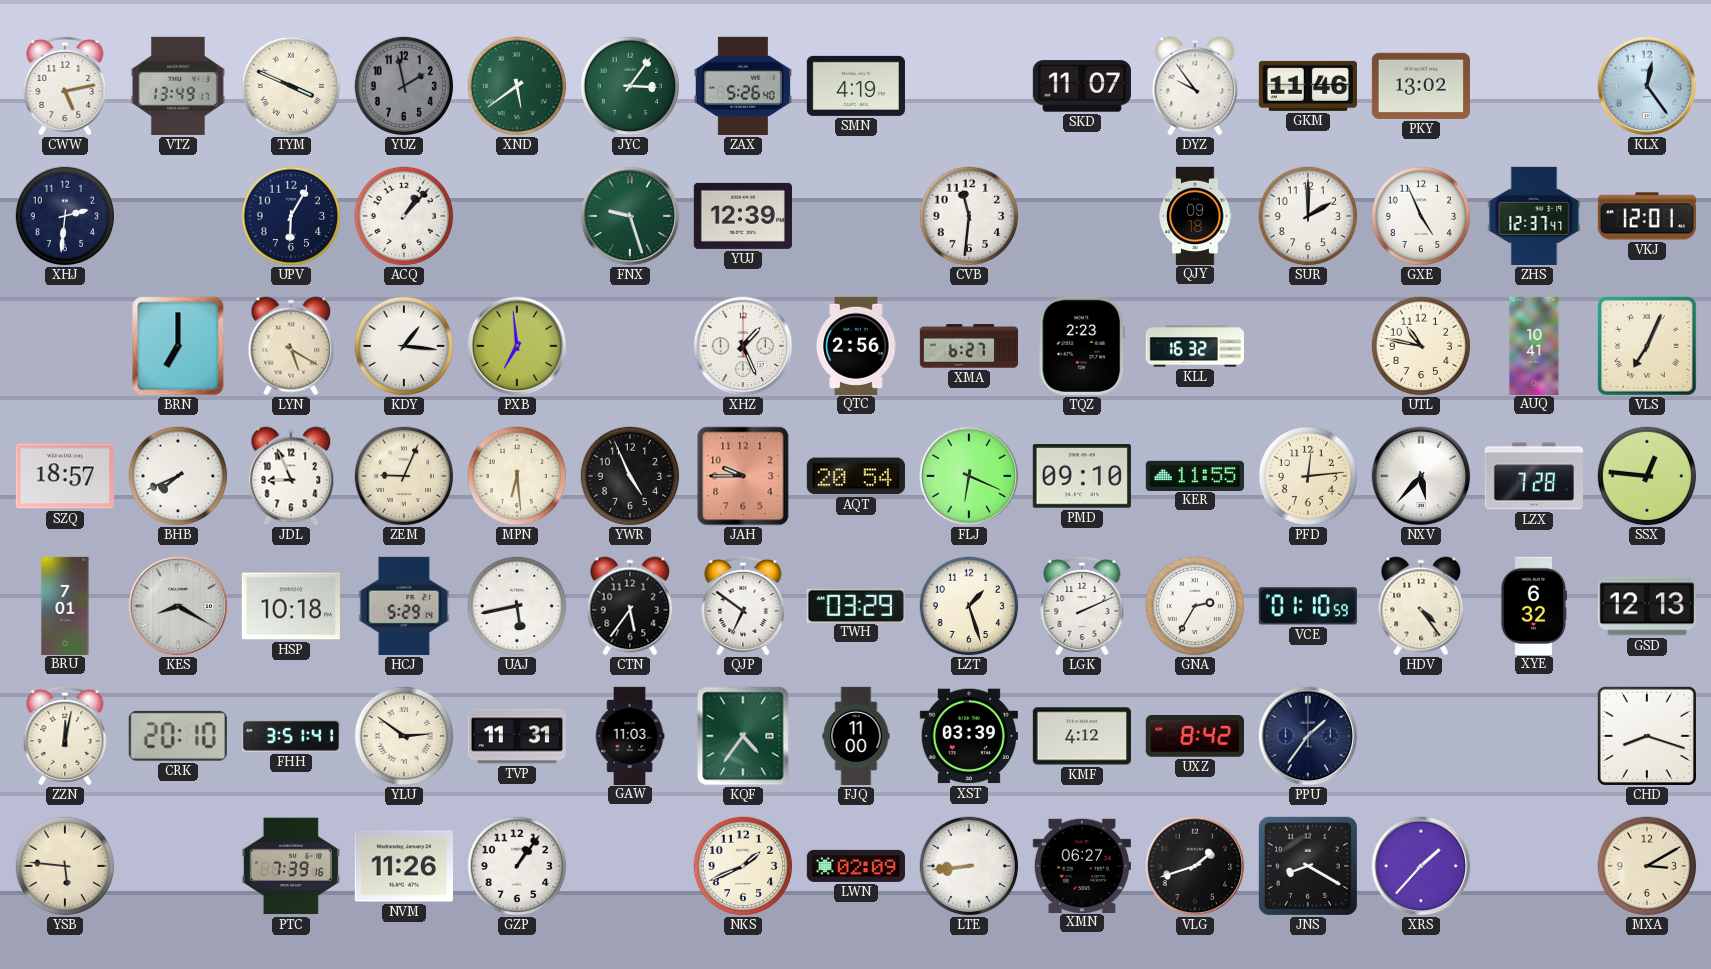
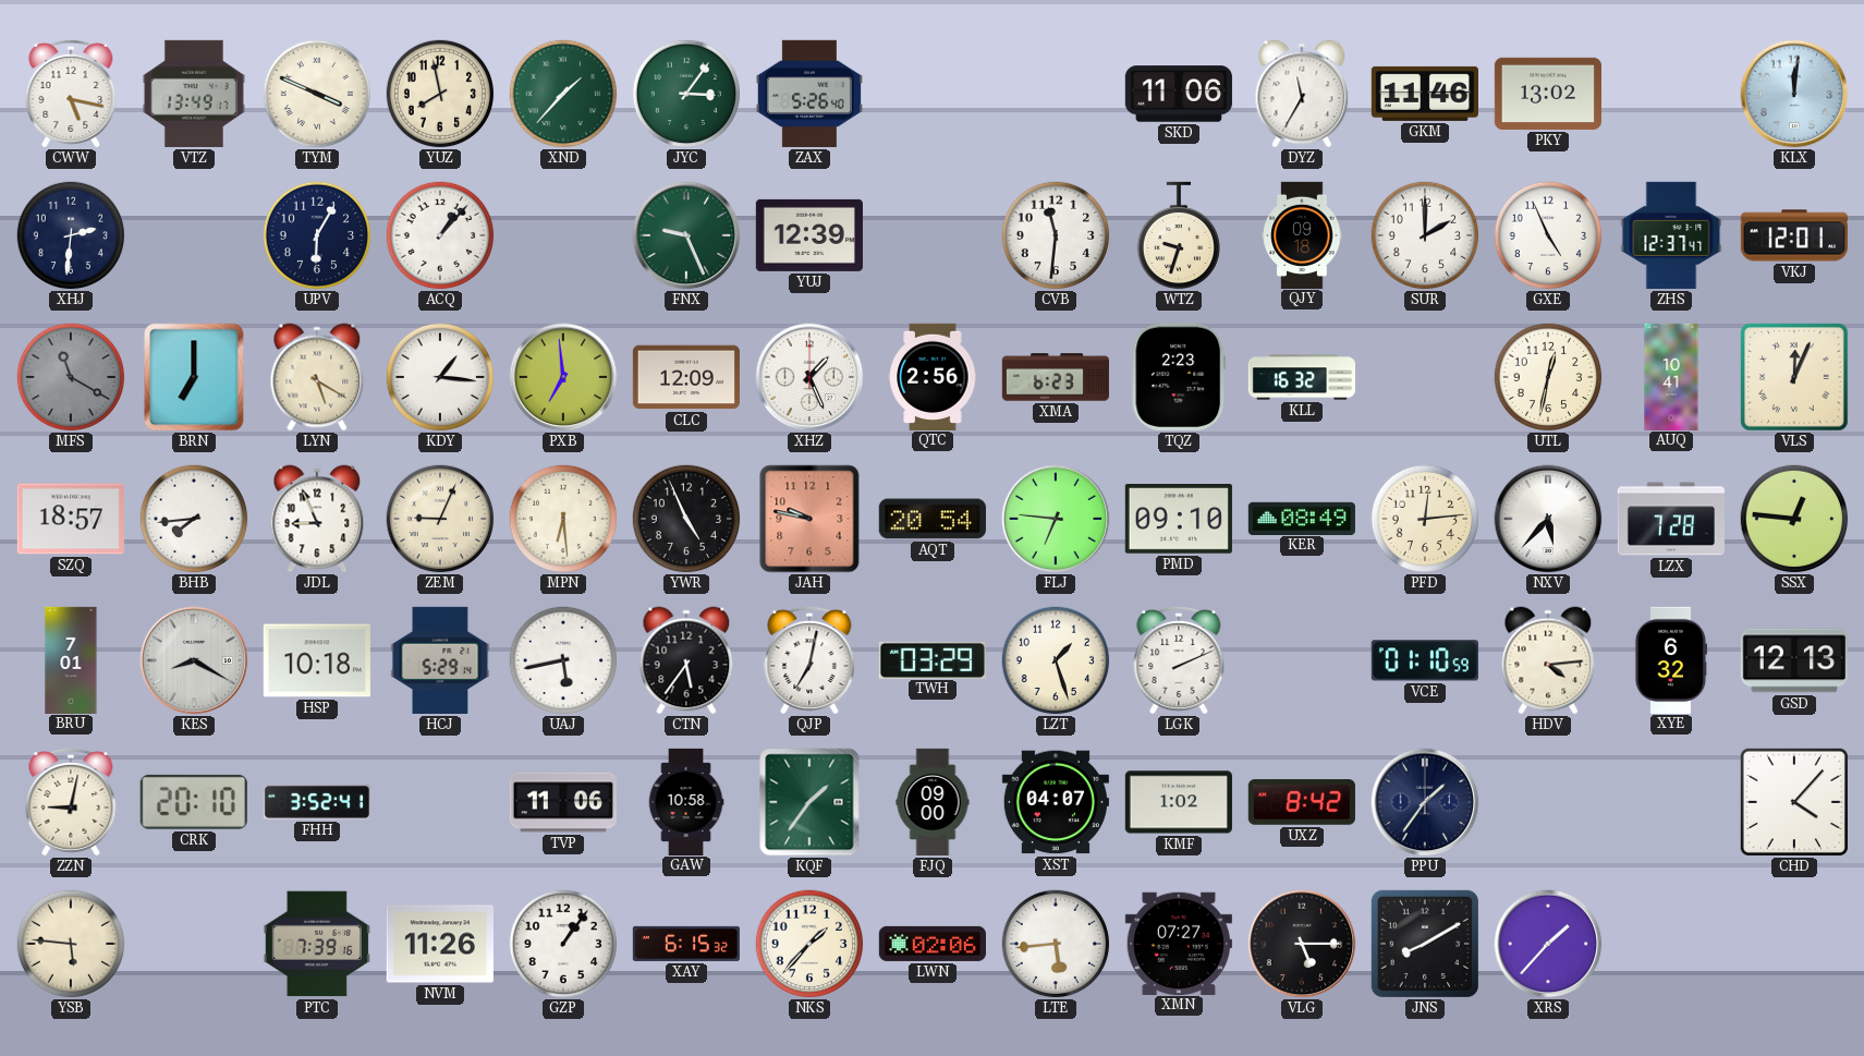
CWW: 5:13 -> 5:17 (71, 94)
YUZ: 1:58 -> 7:58 (440, 94)
YUZ dial: grey -> cream (440, 94)
XND: 5:39 -> 1:37 (563, 94)
SMN: 4:19 -> none (856, 86)
SKD: 11:07 -> 11:06 (1179, 94)
DYZ: 9:54 -> 11:35 (1302, 94)
KLX: 12:24 -> 12:01 (1794, 94)
FNX: 9:27 -> 9:26 (686, 235)
WTZ: none -> 9:33 (1178, 235)
MFS: none -> 11:20 (71, 377)
CLC: none -> 12:09 (686, 377)
XMA: 6:27 -> 6:23 (1055, 377)
UTL: 10:47 -> 12:32 (1548, 377)
VLS: 7:04 -> 12:04 (1794, 377)
BHB: 7:41 -> 7:44 (194, 519)
JAH: 9:45 -> 9:47 (809, 519)
FLJ: 6:19 -> 6:46 (1056, 519)
KER: 11:55 -> 08:49 (1302, 518)
QJP: 6:51 -> 7:02 (809, 660)
GNA: 2:35 -> none (1195, 606)
HDV: 4:24 -> 4:14 (1548, 660)
ZZN: 12:02 -> 9:02 (71, 802)
FHH: 3:51 -> 3:52 (317, 803)
YLU: 2:51 -> none (404, 736)
TVP: 11:31 -> 11:06 (563, 802)
GAW: 11:03 -> 10:58 (686, 801)
KQF: 4:36 -> 1:36 (809, 802)
FJQ: 11:00 -> 09:00 (933, 802)
XST: 03:39 -> 04:07 (1056, 802)
KMF: 4:12 -> 1:02 (1179, 802)
CHD: 8:18 -> 4:07 (1794, 802)
XAY: none -> 6:15 (685, 944)
NKS: 1:41 -> 1:37 (809, 944)
LWN: 02:09 -> 02:06 (933, 944)
LTE: 8:44 -> 5:44 (1056, 944)
XMN: 06:27 -> 07:27 (1179, 943)
VLG: 1:42 -> 5:15 (1302, 944)
JNS: 8:20 -> 8:10 (1425, 944)
MXA: 3:10 -> none (1647, 866)
